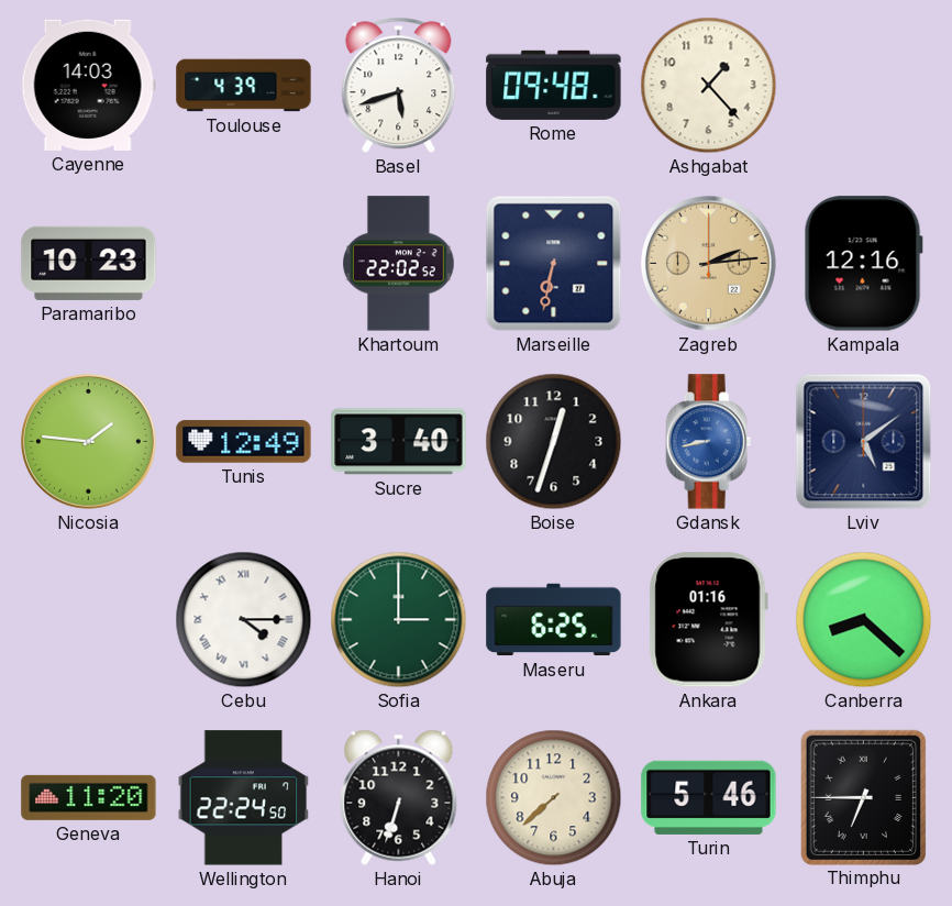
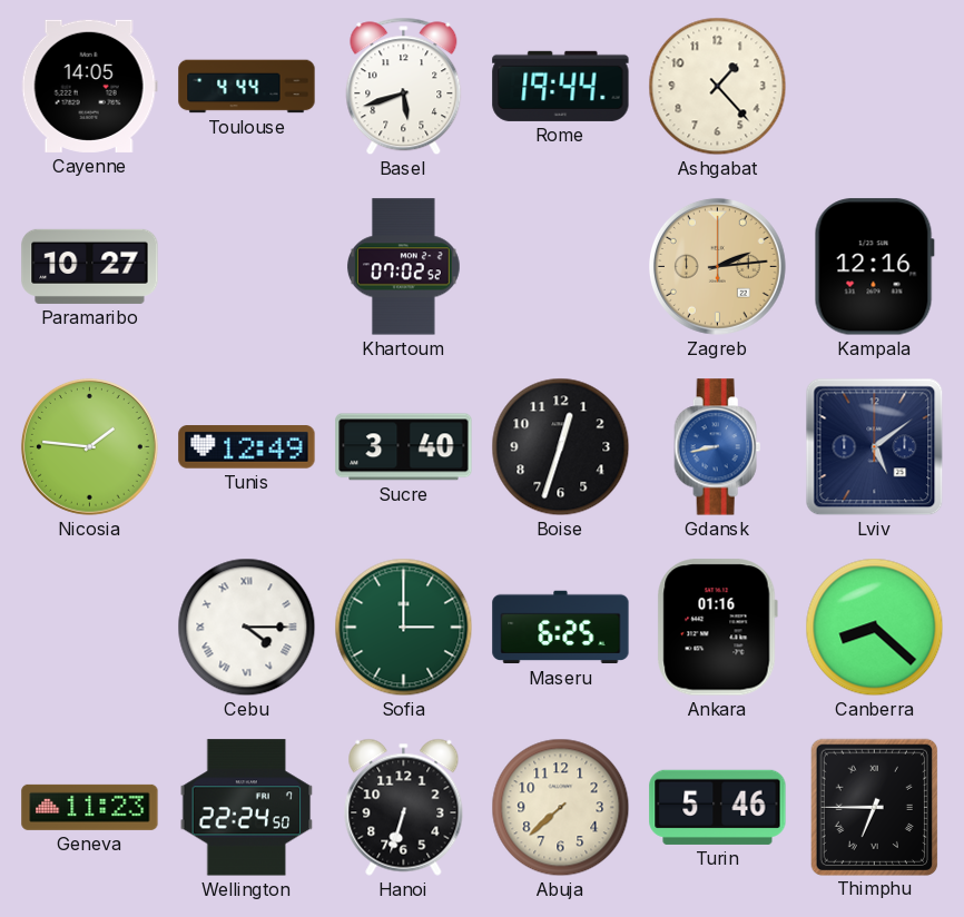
Cayenne: 14:03 -> 14:05 (89, 86)
Toulouse: 4:39 -> 4:44 (247, 87)
Rome: 09:48 -> 19:44 (561, 86)
Paramaribo: 10:23 -> 10:27 (90, 266)
Khartoum: 22:02 -> 07:02 (404, 267)
Marseille: 6:32 -> none (554, 264)
Geneva: 11:20 -> 11:23 (90, 807)
